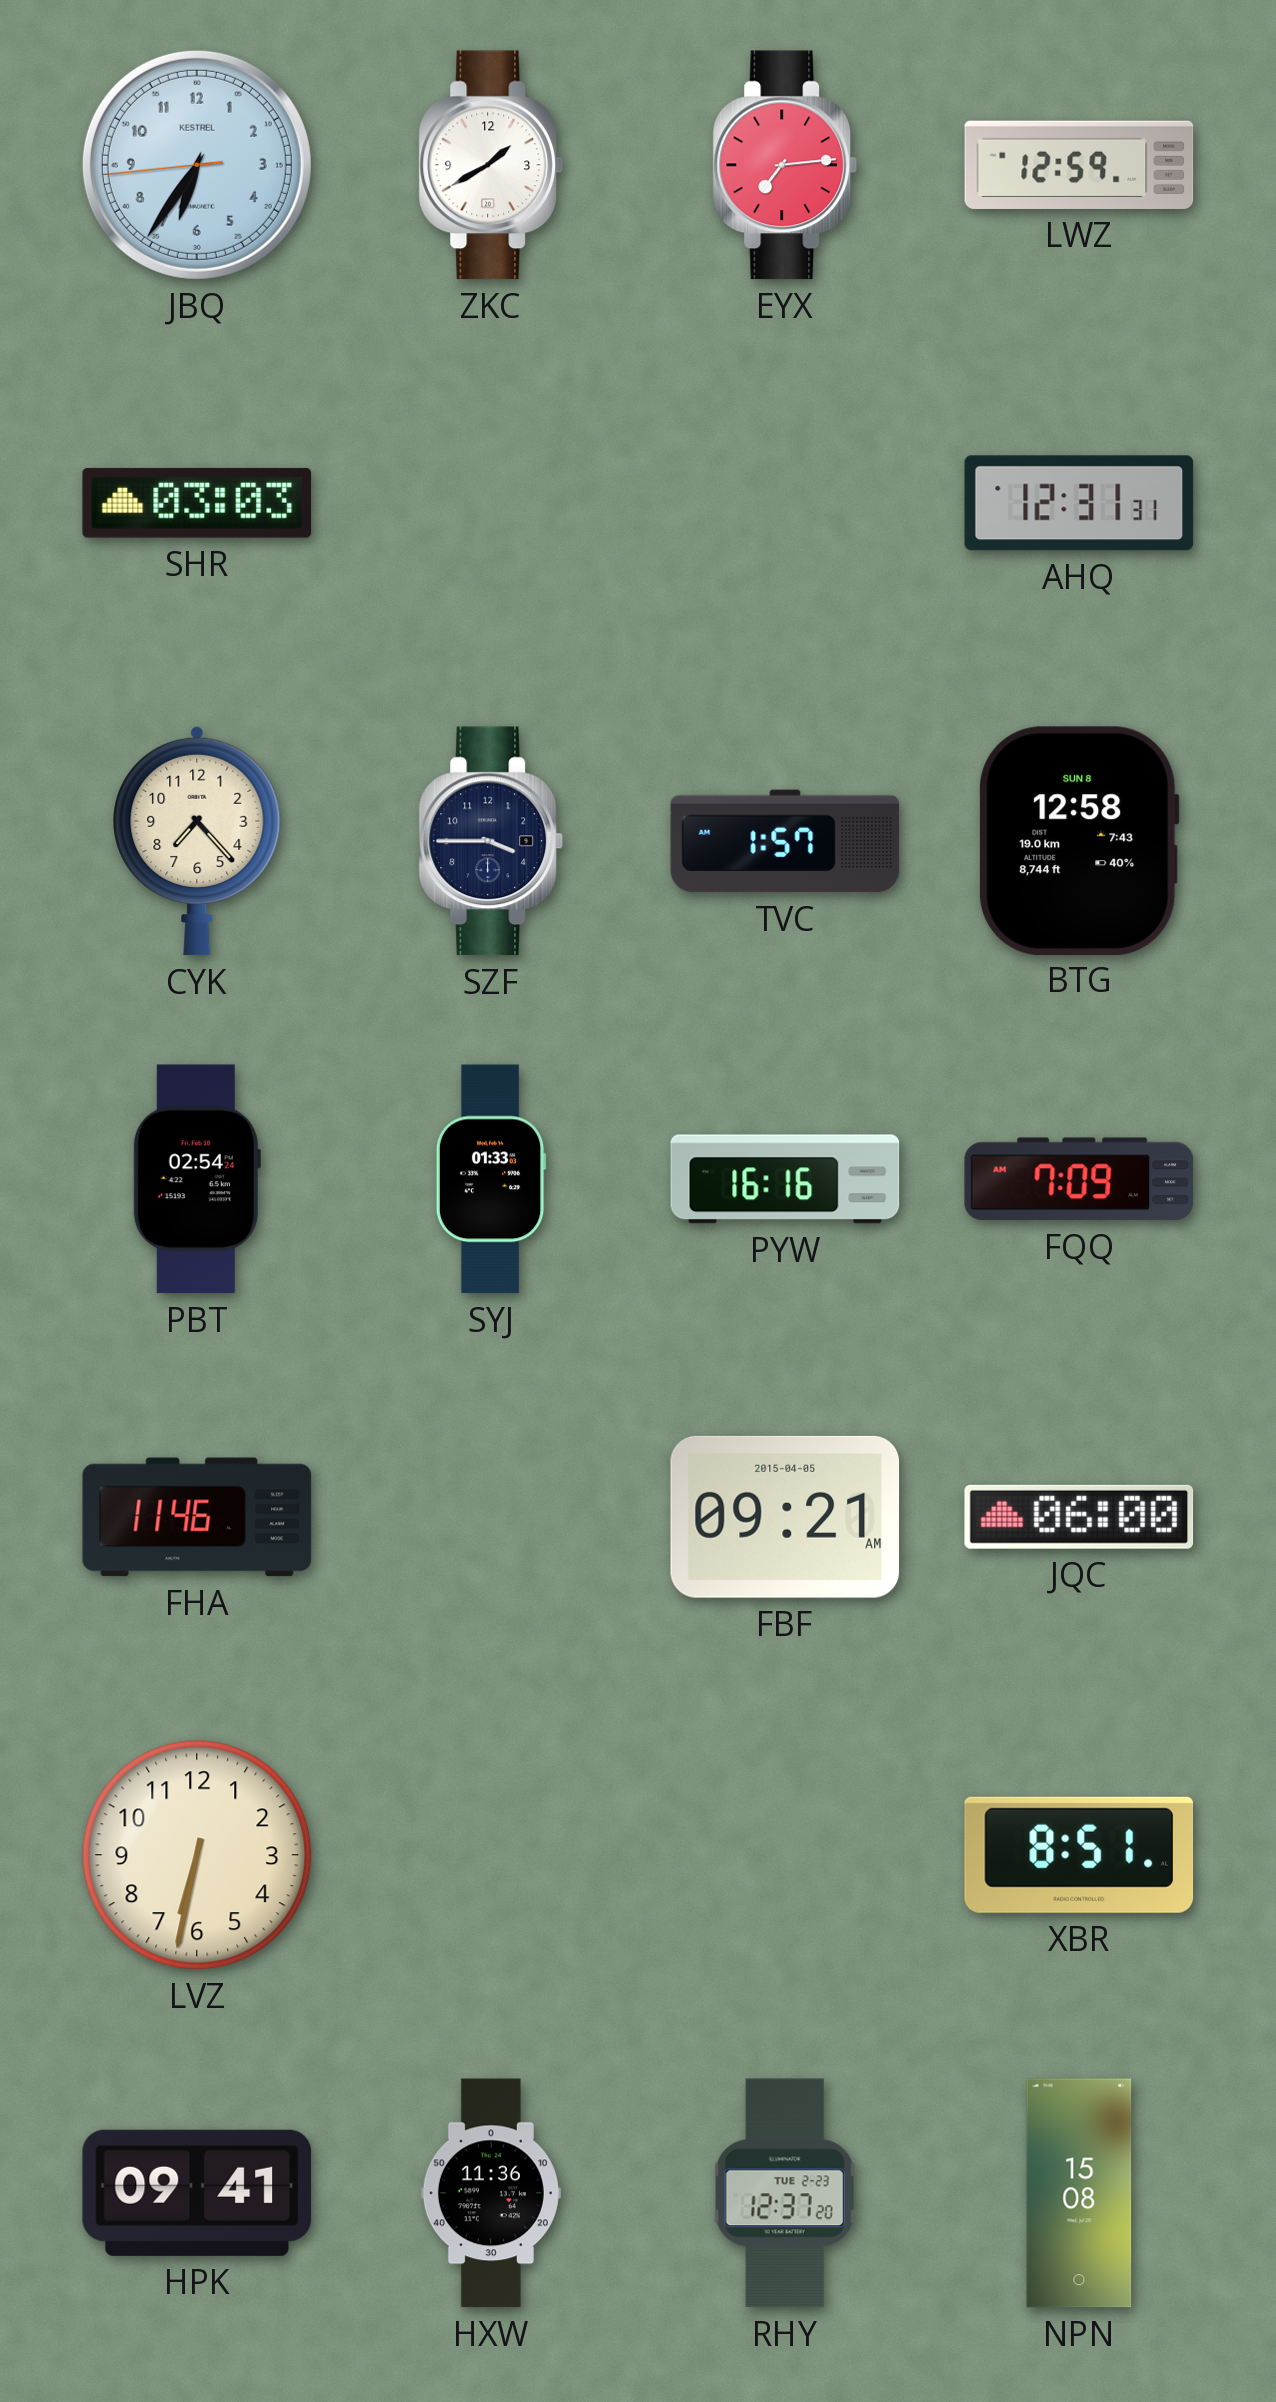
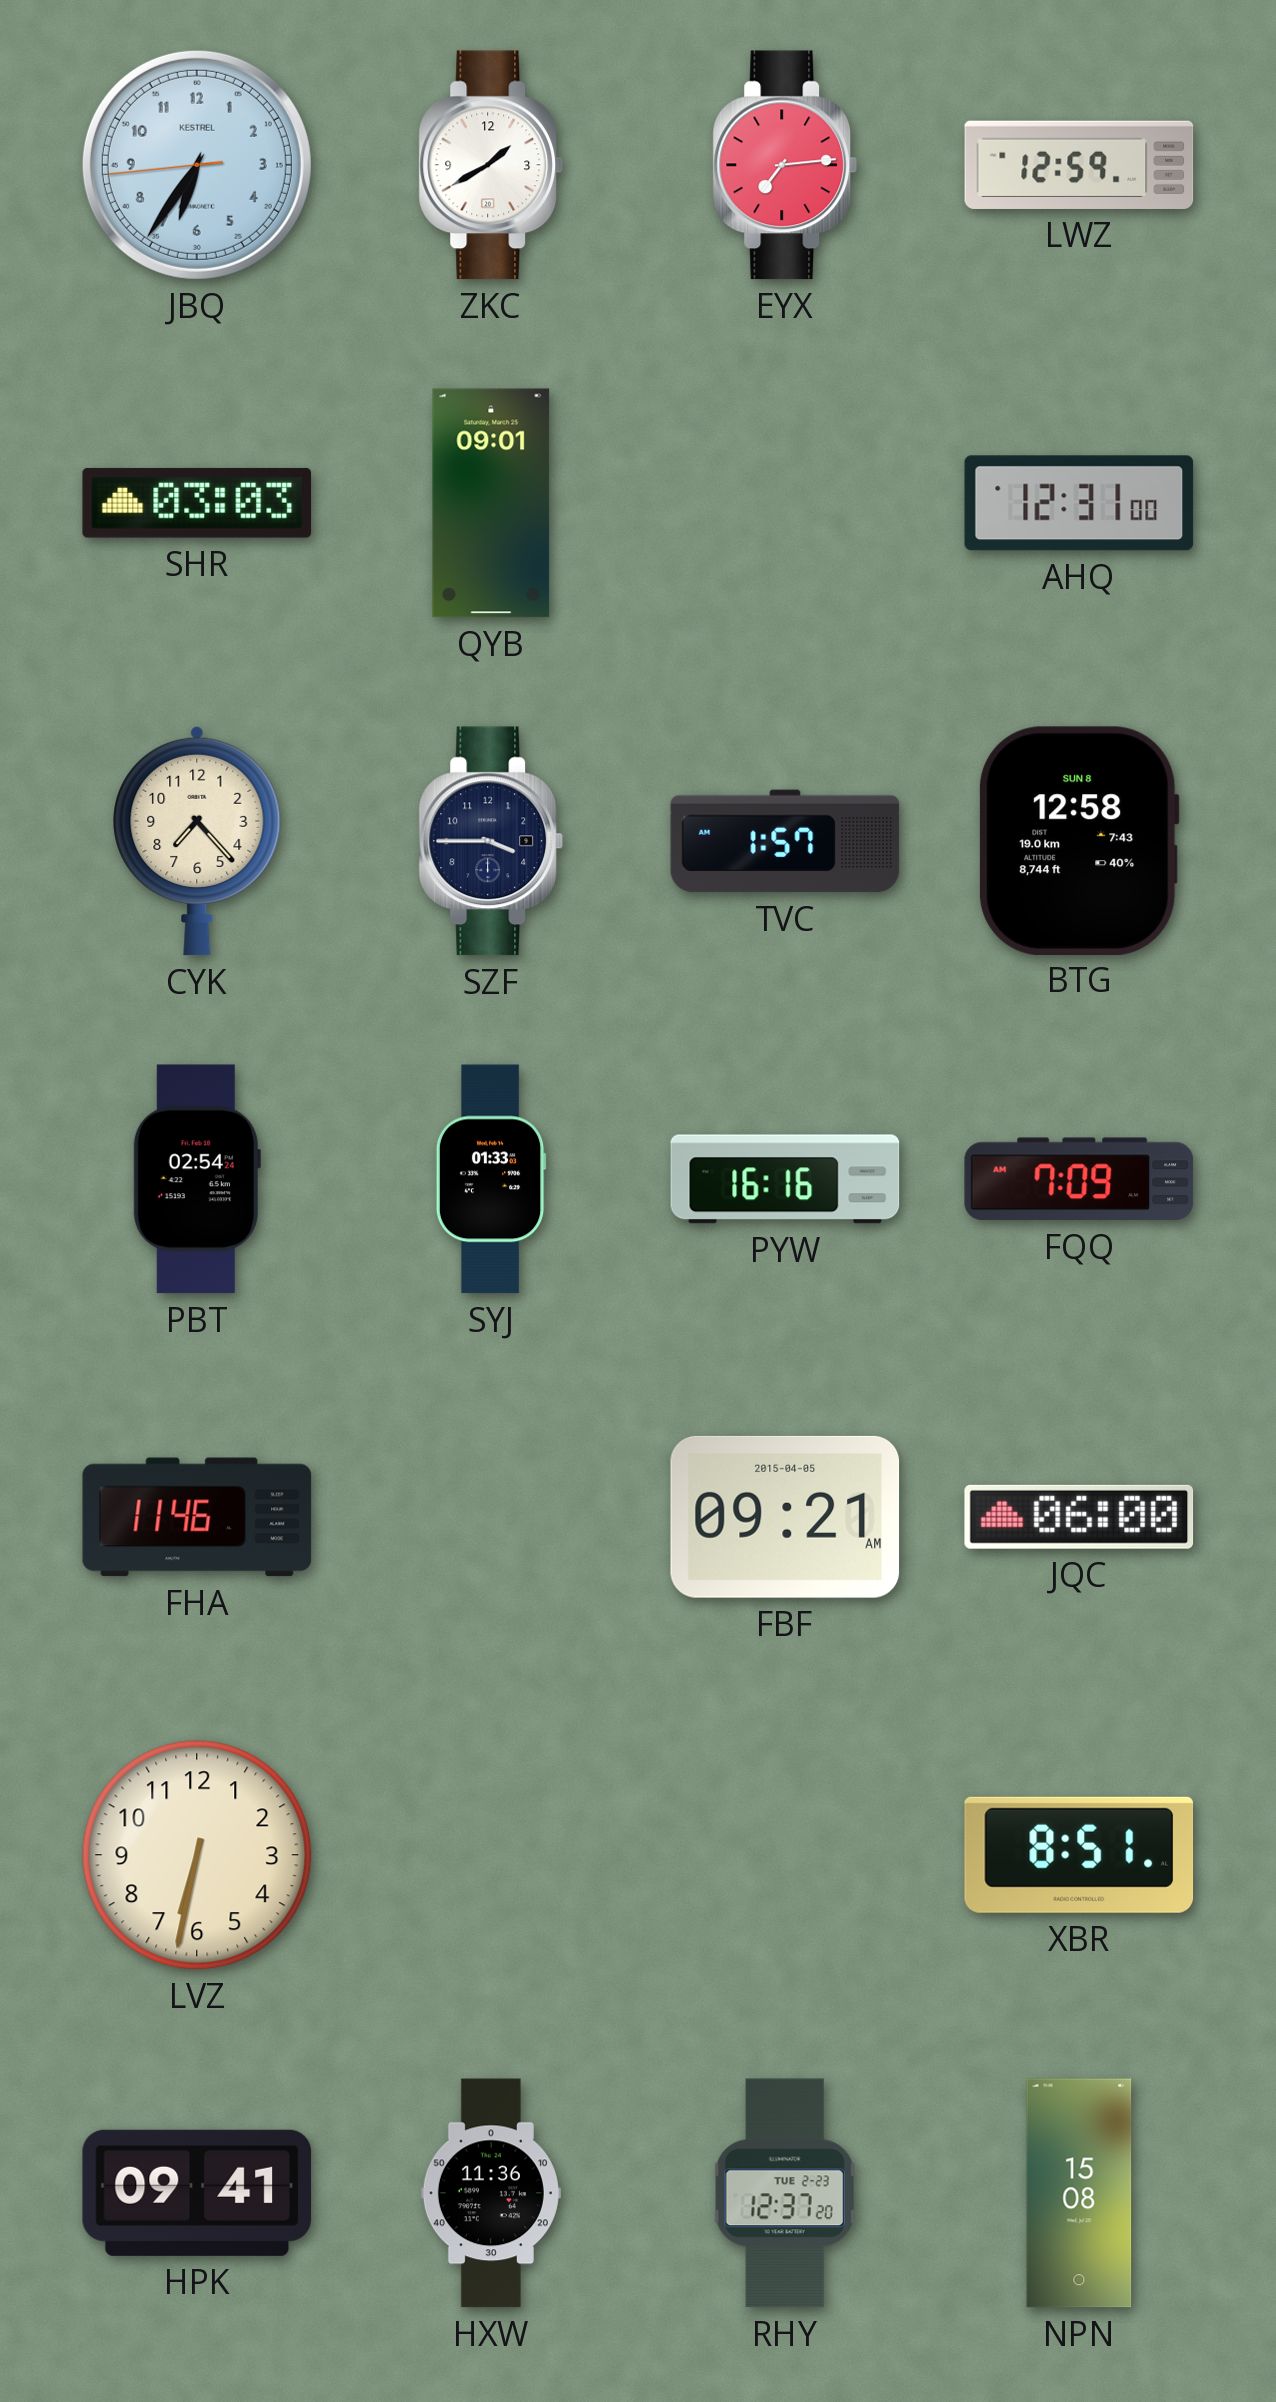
QYB: none -> 09:01 (491, 503)
AHQ: 12:31:31 -> 12:31:00 (1079, 503)
